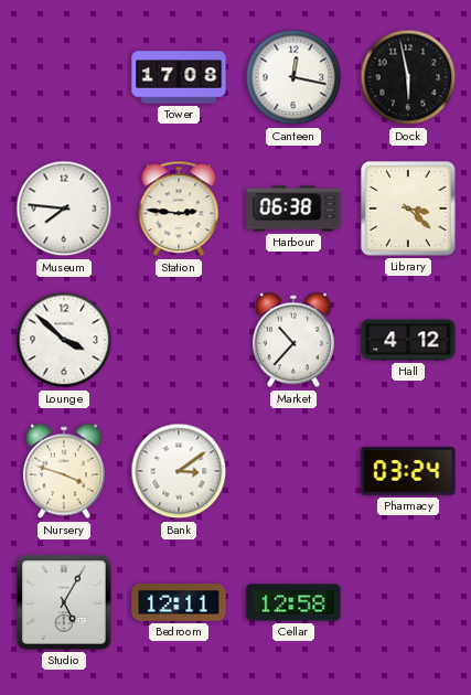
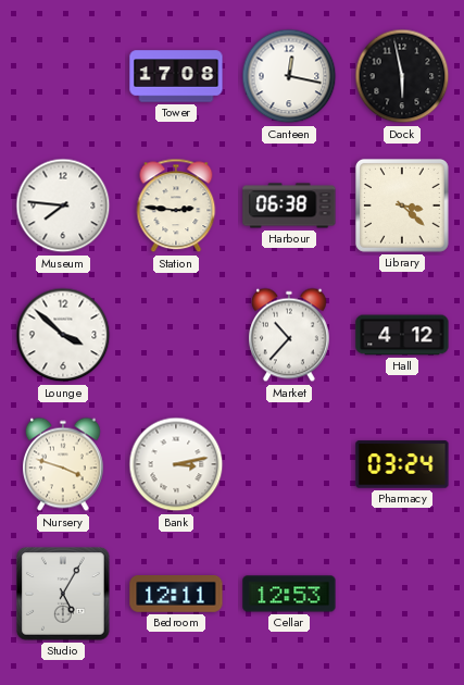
Bank: 3:09 -> 3:13 (176, 464)
Cellar: 12:58 -> 12:53 (289, 594)
